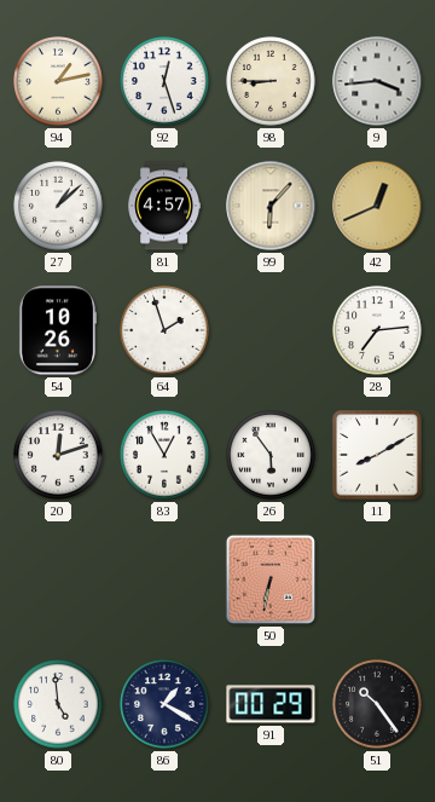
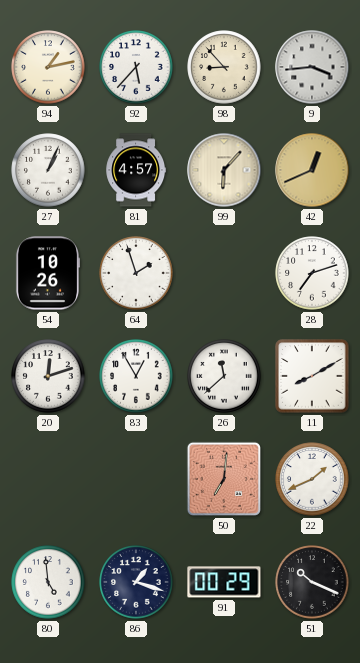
92: 12:27 -> 5:37 (136, 67)
98: 8:45 -> 8:53 (224, 67)
27: 1:08 -> 1:04 (48, 170)
28: 7:14 -> 7:12 (312, 273)
26: 5:54 -> 11:38 (224, 376)
50: 6:32 -> 7:01 (224, 479)
22: none -> 1:41 (312, 479)
86: 1:20 -> 1:18 (136, 582)
51: 10:24 -> 10:19 (312, 582)
